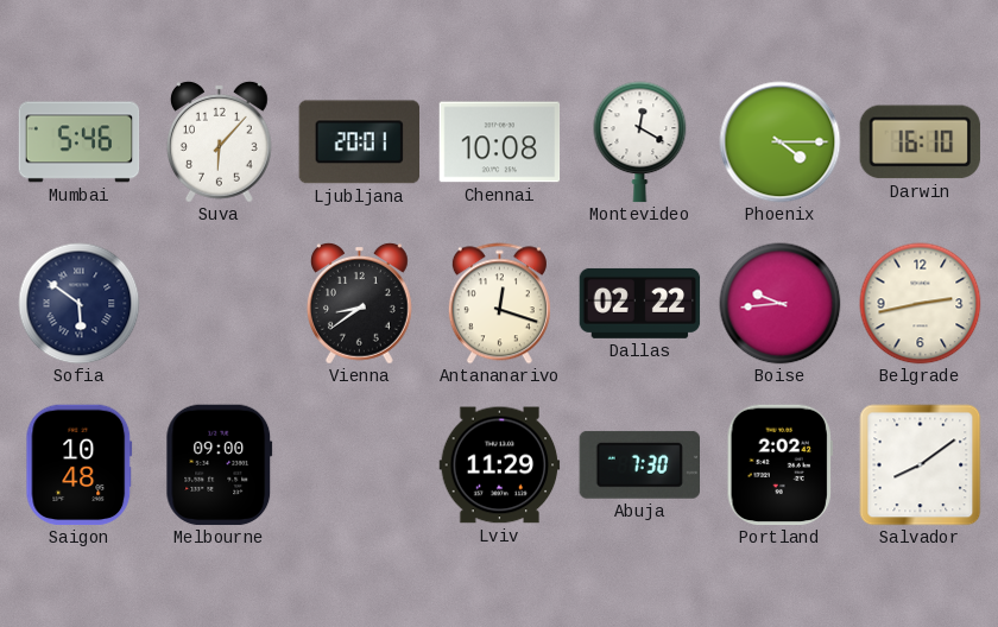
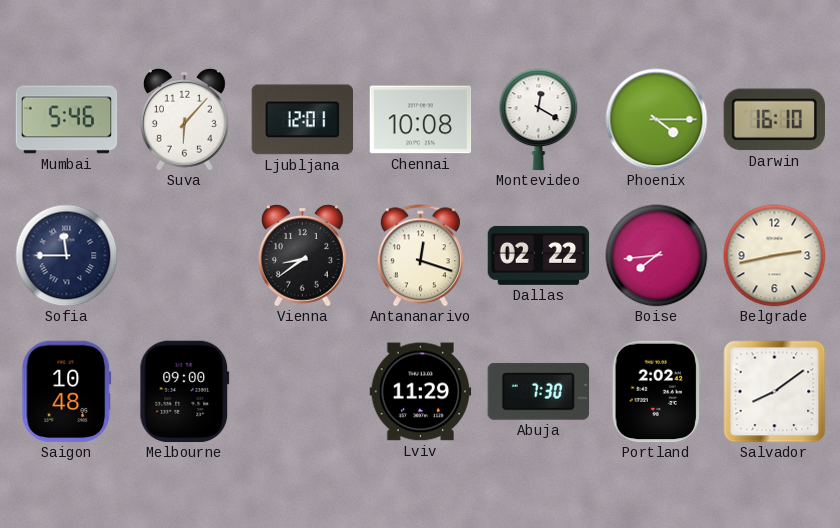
Ljubljana: 20:01 -> 12:01 (302, 120)
Sofia: 5:51 -> 11:45 (67, 256)
Boise: 9:44 -> 7:44 (657, 256)
